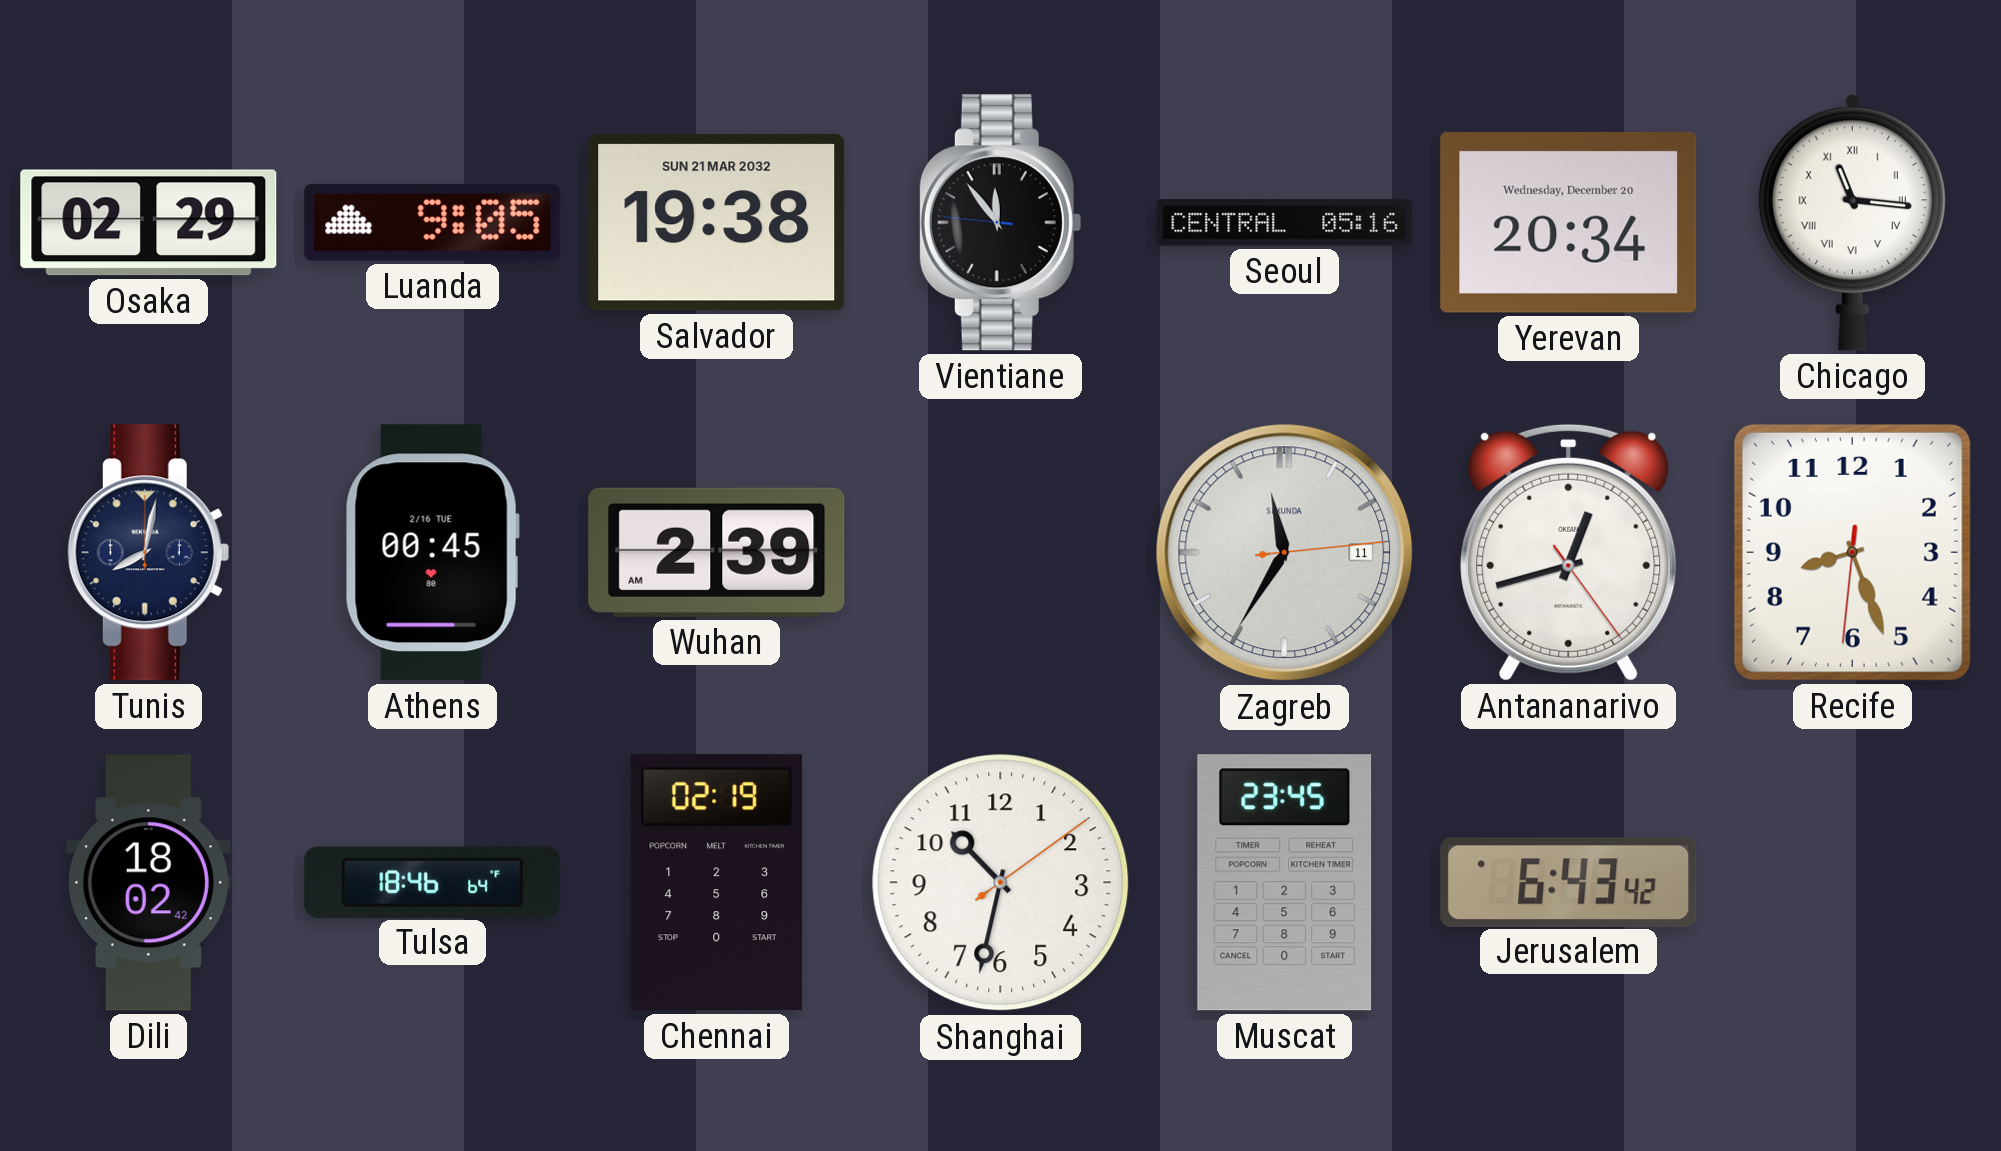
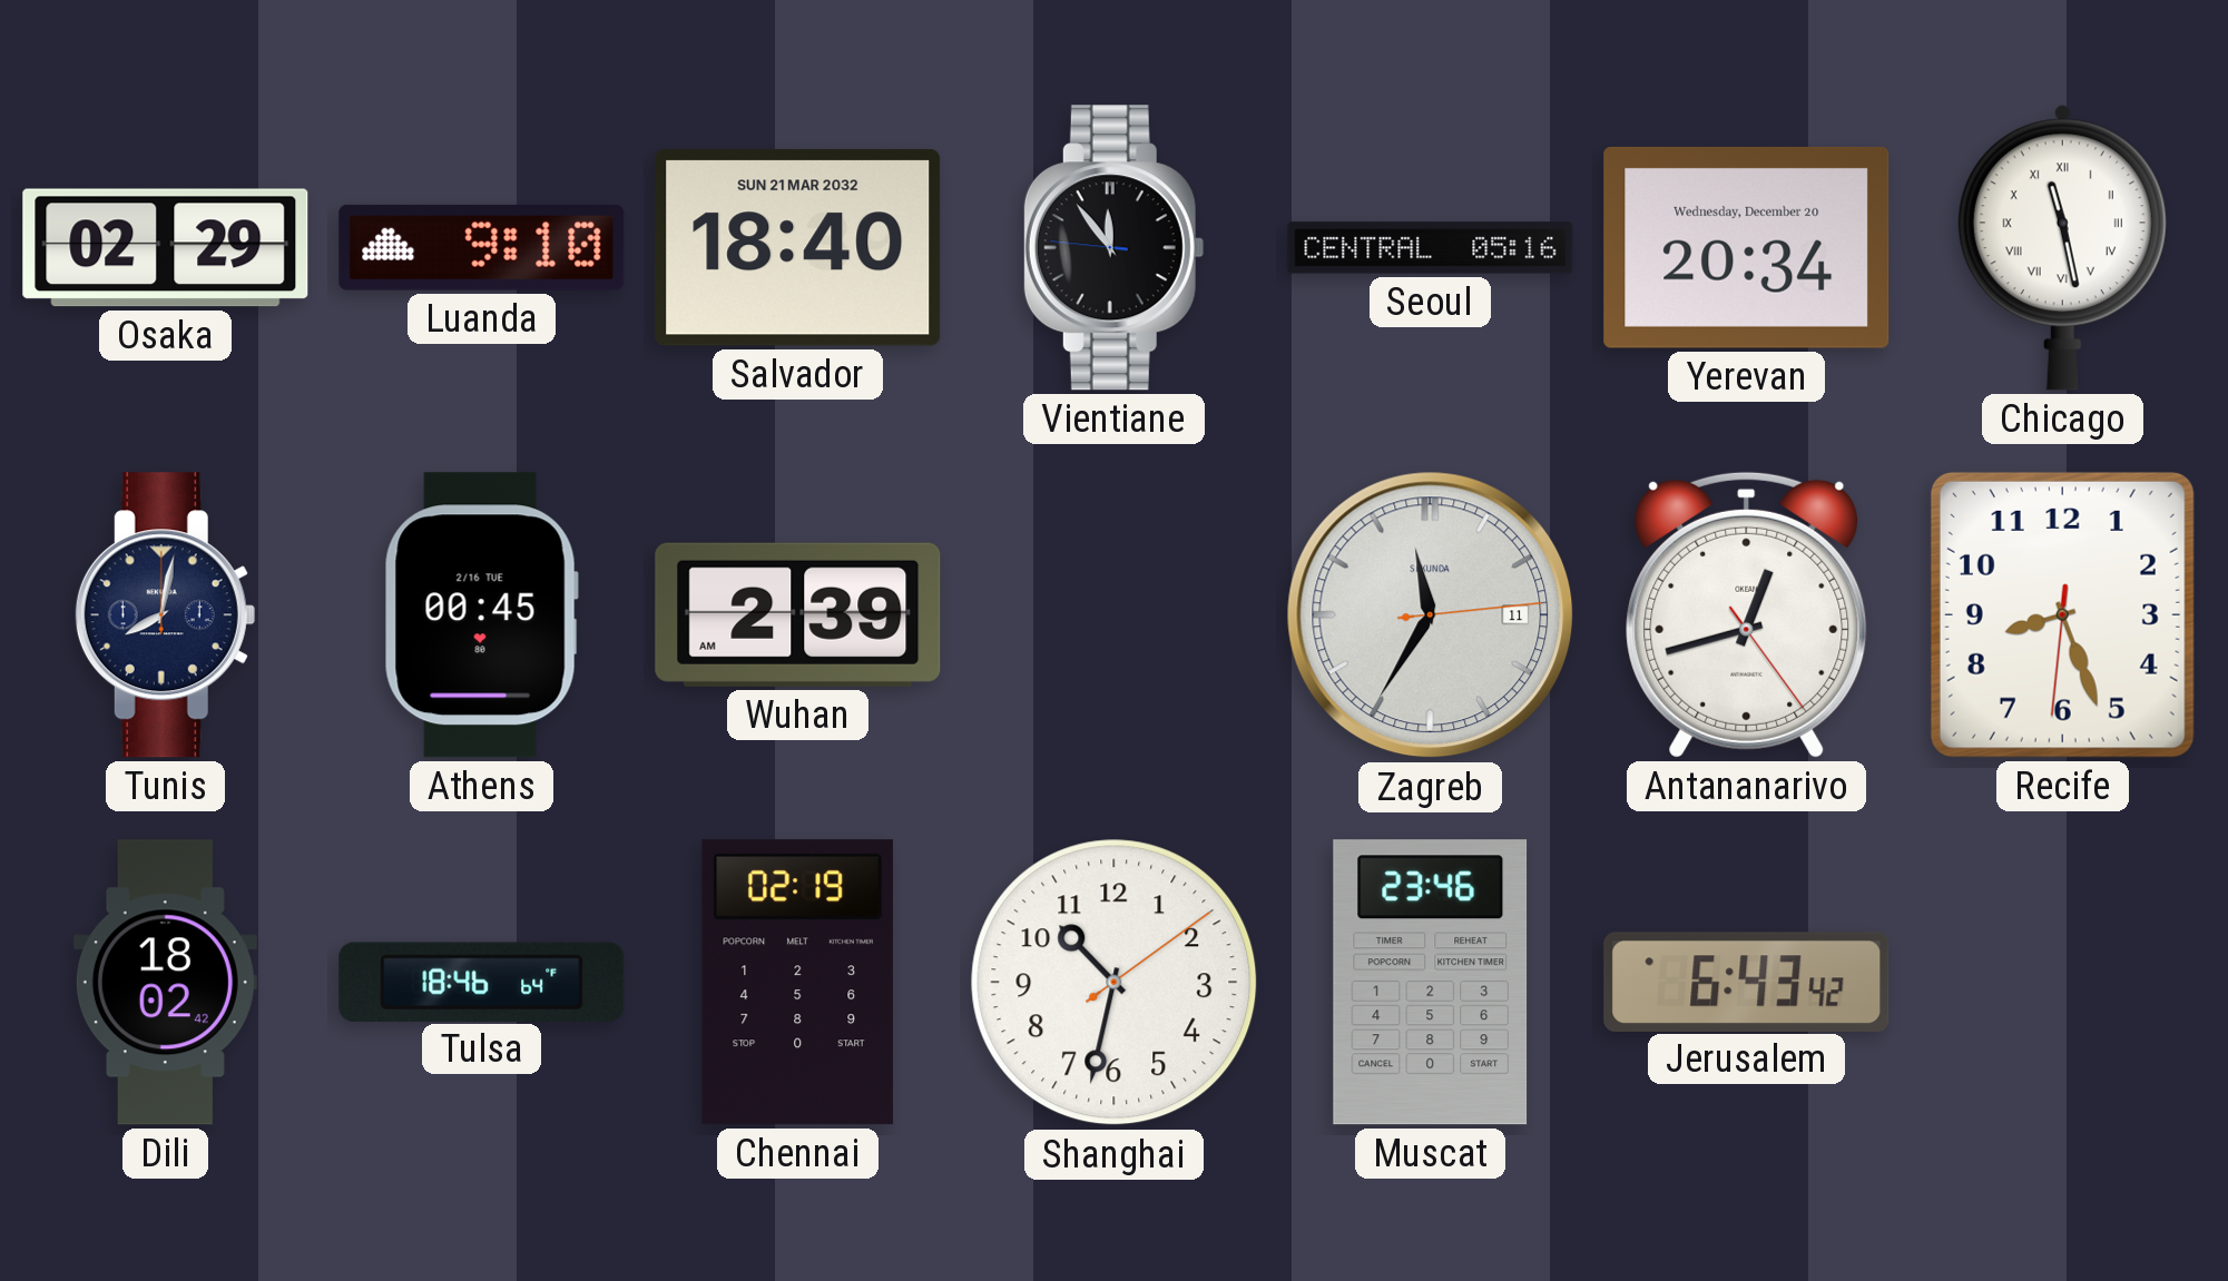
Luanda: 9:05 -> 9:10 (482, 247)
Salvador: 19:38 -> 18:40 (798, 247)
Chicago: 11:16 -> 11:28 (2062, 248)
Muscat: 23:45 -> 23:46 (1431, 983)
